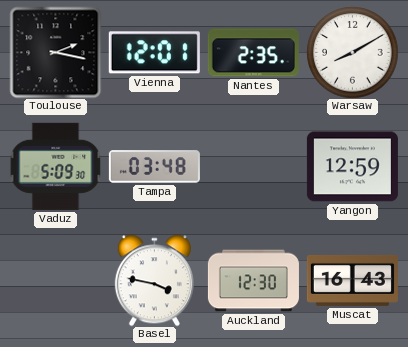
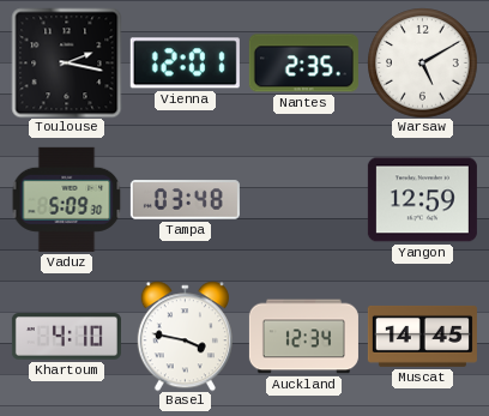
Warsaw: 8:10 -> 5:10 (422, 62)
Khartoum: none -> 4:10 (66, 337)
Auckland: 12:30 -> 12:34 (303, 337)
Muscat: 16:43 -> 14:45 (422, 336)
